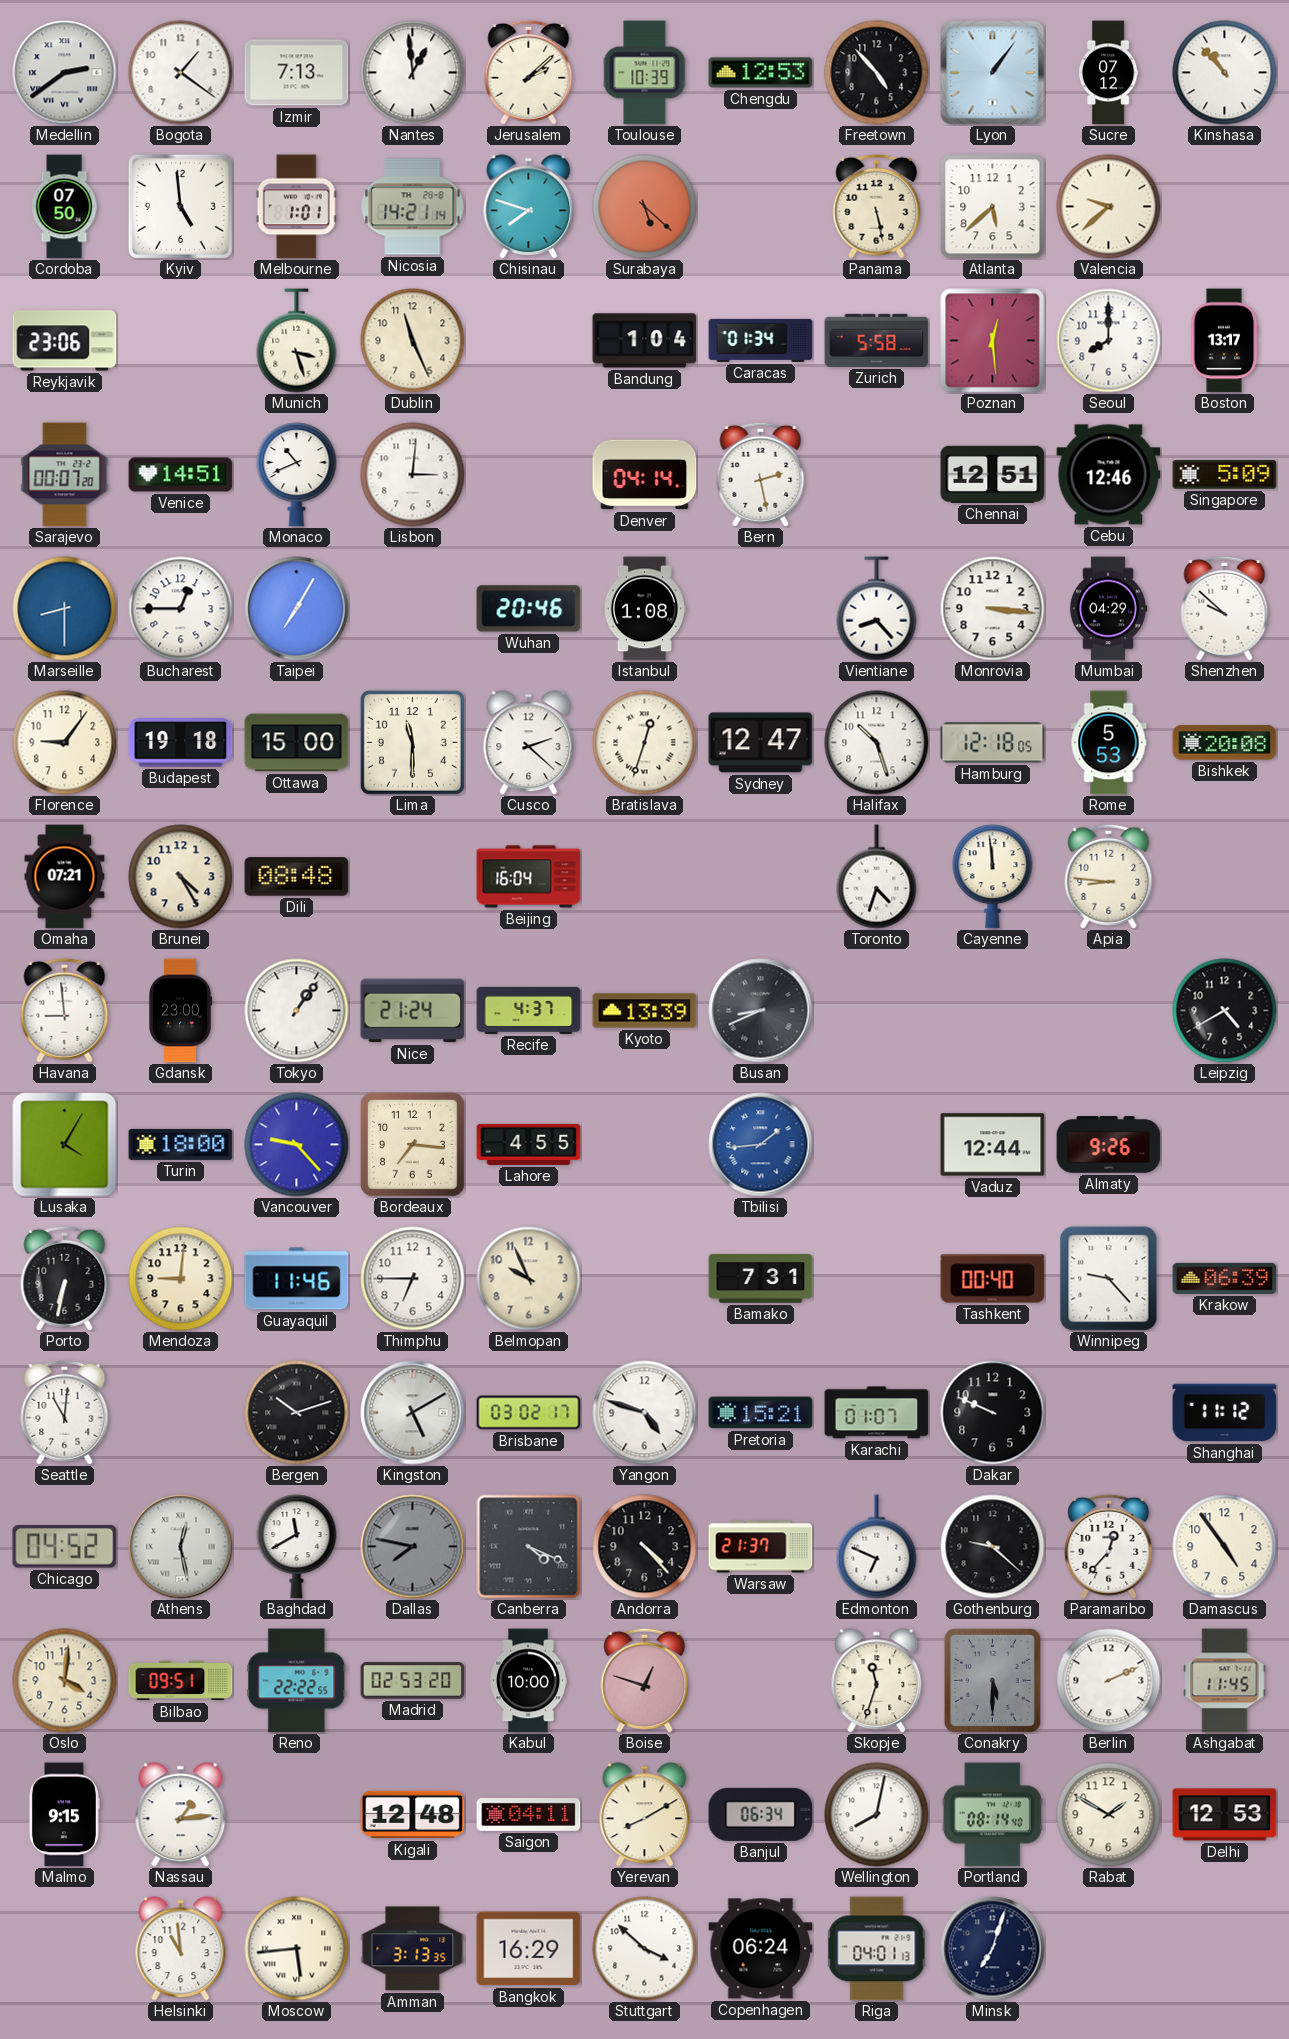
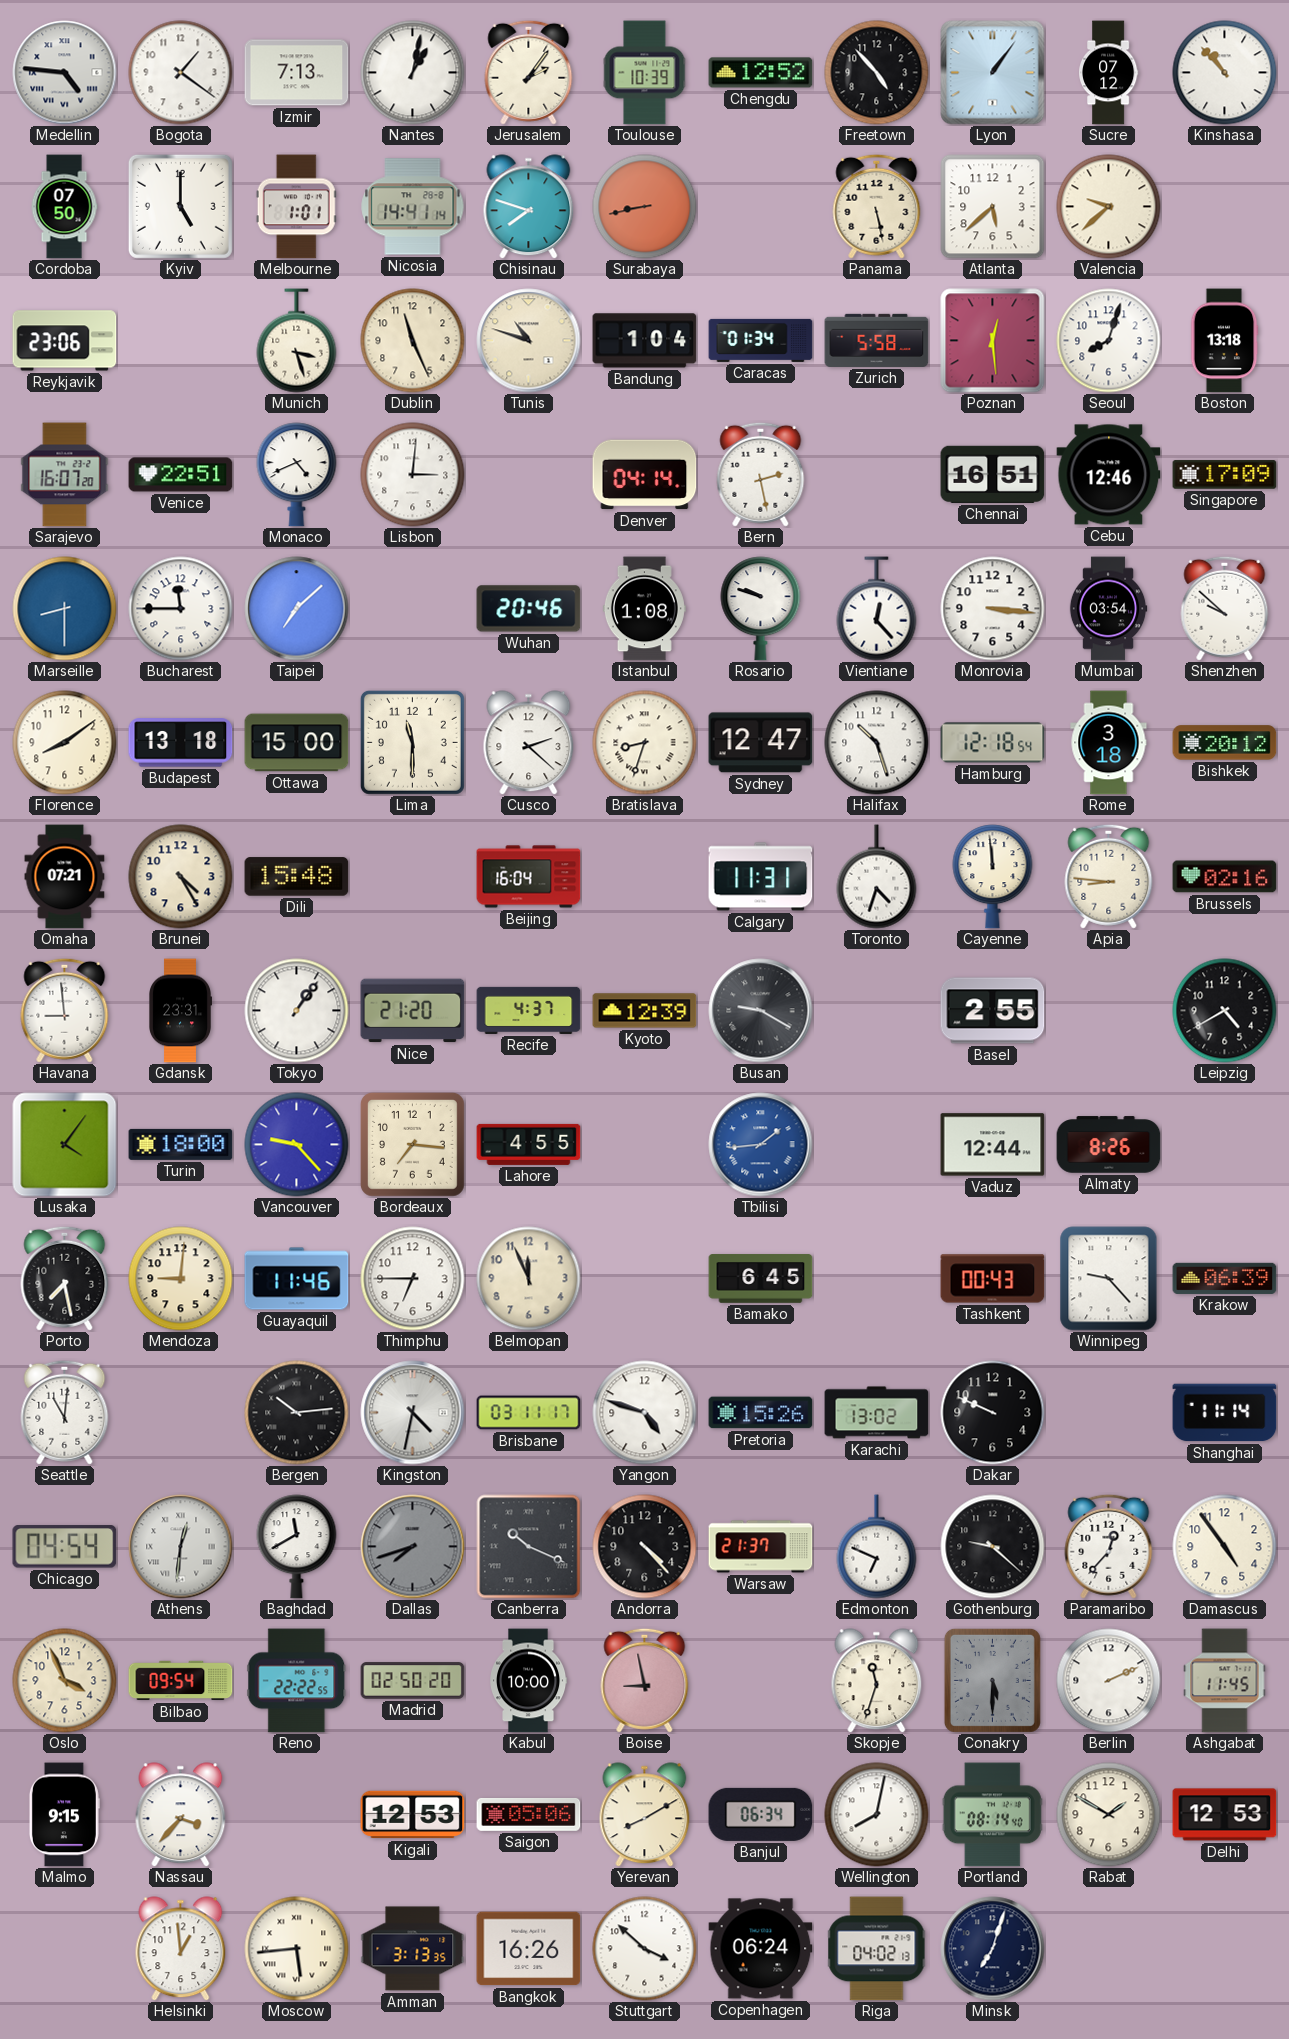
Medellin: 2:39 -> 4:46 (65, 73)
Nantes: 12:59 -> 1:02 (413, 73)
Jerusalem: 2:08 -> 2:06 (529, 72)
Chengdu: 12:53 -> 12:52 (761, 73)
Kyiv: 4:59 -> 5:00 (180, 206)
Nicosia: 14:21 -> 14:41 (413, 207)
Surabaya: 5:22 -> 8:43 (645, 207)
Tunis: none -> 10:48 (529, 341)
Seoul: 8:00 -> 8:03 (1109, 341)
Boston: 13:17 -> 13:18 (1224, 341)
Sarajevo: 00:07 -> 16:07 (65, 475)
Venice: 14:51 -> 22:51 (181, 475)
Monaco: 10:41 -> 4:41 (297, 475)
Chennai: 12:51 -> 16:51 (993, 474)
Singapore: 5:09 -> 17:09 (1225, 475)
Bucharest: 12:45 -> 11:45 (181, 609)
Taipei: 7:05 -> 7:08 (297, 609)
Rosario: none -> 9:48 (761, 609)
Vientiane: 8:23 -> 12:23 (877, 609)
Mumbai: 04:29 -> 03:54 (1108, 609)
Florence: 9:06 -> 8:09 (65, 743)
Budapest: 19:18 -> 13:18 (181, 743)
Bratislava: 12:33 -> 8:33 (645, 743)
Hamburg: 12:18:05 -> 12:18:54 (993, 743)
Rome: 5:53 -> 3:18 (1109, 743)
Bishkek: 20:08 -> 20:12 (1225, 743)
Dili: 08:48 -> 15:48 (297, 877)
Calgary: none -> 11:31 (761, 877)
Brussels: none -> 02:16 (1225, 877)
Gdansk: 23:00 -> 23:31 (180, 1011)
Nice: 21:24 -> 21:20 (413, 1011)
Kyoto: 13:39 -> 12:39 (645, 1011)
Busan: 8:41 -> 9:20 (761, 1011)
Basel: none -> 2:55 (993, 1011)
Lusaka: 4:05 -> 4:06 (65, 1145)
Almaty: 9:26 -> 8:26 (1109, 1145)
Porto: 6:32 -> 7:28 (65, 1278)
Belmopan: 9:56 -> 11:56 (529, 1279)
Bamako: 7:31 -> 6:45 (761, 1279)
Tashkent: 00:40 -> 00:43 (993, 1279)
Bergen: 10:12 -> 10:14 (297, 1413)
Kingston: 5:10 -> 4:32 (413, 1413)
Brisbane: 03:02 -> 03:11 (529, 1413)
Pretoria: 15:21 -> 15:26 (761, 1413)
Karachi: 01:07 -> 13:02 (877, 1413)
Shanghai: 11:12 -> 11:14 (1225, 1413)
Chicago: 04:52 -> 04:54 (65, 1547)
Athens: 12:28 -> 12:31 (181, 1547)
Dallas: 7:47 -> 7:42 (413, 1547)
Canberra: 4:19 -> 10:19 (529, 1547)
Oslo: 4:01 -> 3:56 (65, 1681)
Bilbao: 09:51 -> 09:54 (181, 1681)
Madrid: 02:53 -> 02:50 (413, 1681)
Boise: 12:48 -> 8:58 (645, 1680)
Nassau: 1:14 -> 3:37 (181, 1815)
Kigali: 12:48 -> 12:53 (413, 1815)
Saigon: 04:11 -> 05:06 (529, 1814)
Helsinki: 10:59 -> 12:59 (181, 1949)
Bangkok: 16:29 -> 16:26 (529, 1949)
Riga: 04:01 -> 04:02 (877, 1949)
